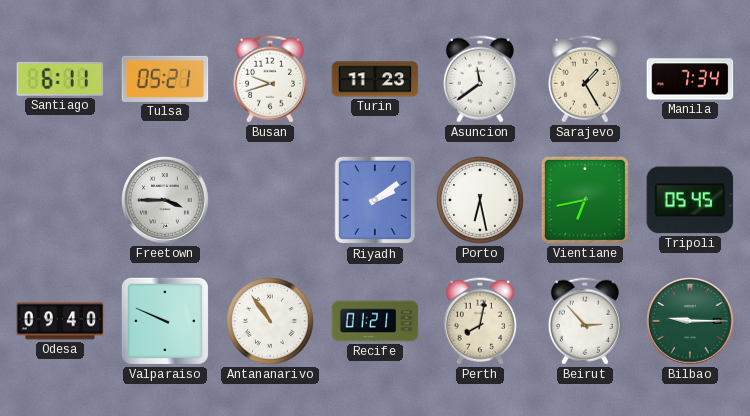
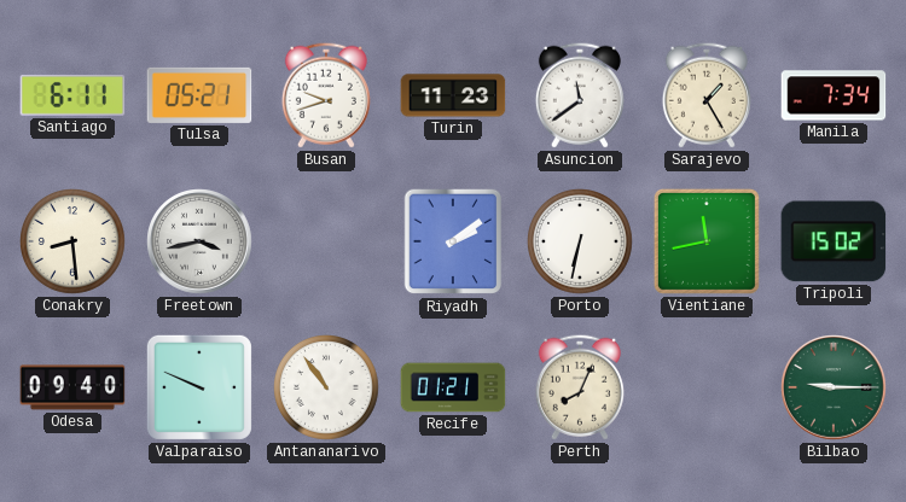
Conakry: none -> 8:29 (74, 243)
Freetown: 3:45 -> 3:43 (199, 241)
Porto: 6:28 -> 6:32 (581, 243)
Vientiane: 6:43 -> 11:43 (707, 241)
Tripoli: 05:45 -> 15:02 (834, 241)
Perth: 8:02 -> 8:04 (580, 387)
Beirut: 2:53 -> none (585, 321)
